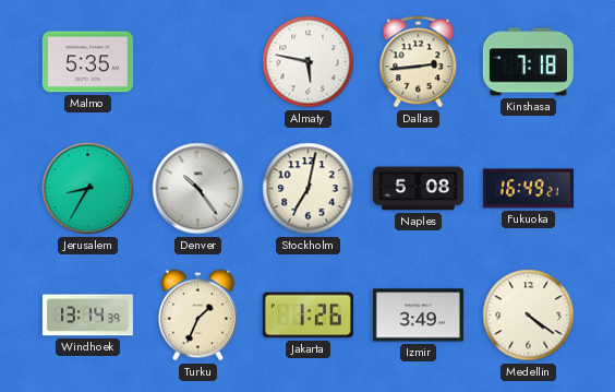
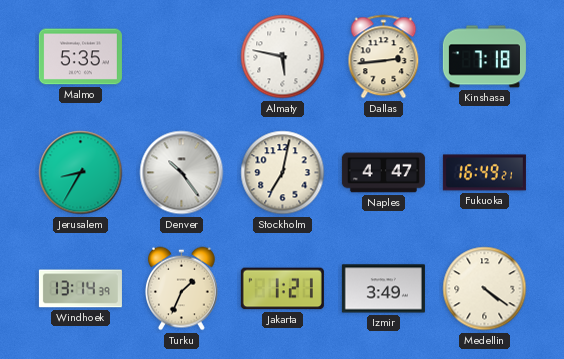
Naples: 5:08 -> 4:47 (383, 173)
Jakarta: 1:26 -> 1:21 (282, 289)
